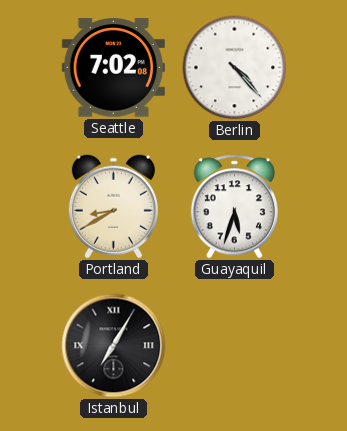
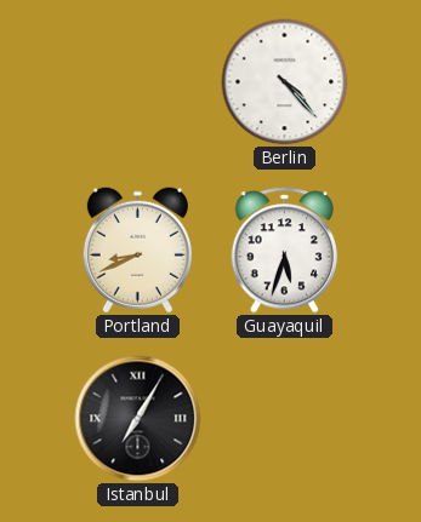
Seattle: 7:02 -> none (113, 68)
Portland: 8:40 -> 8:41 (137, 251)
